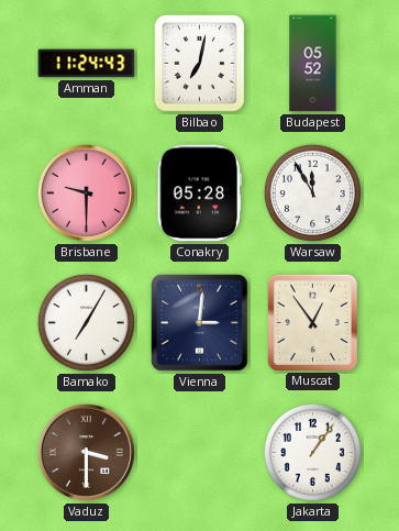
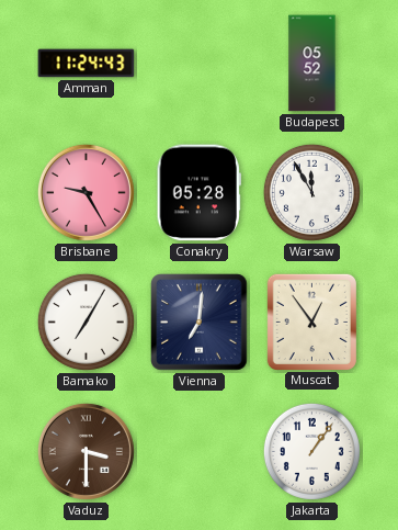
Bilbao: 7:02 -> none (200, 64)
Brisbane: 9:30 -> 9:25 (86, 192)
Vienna: 3:01 -> 7:01 (200, 323)
